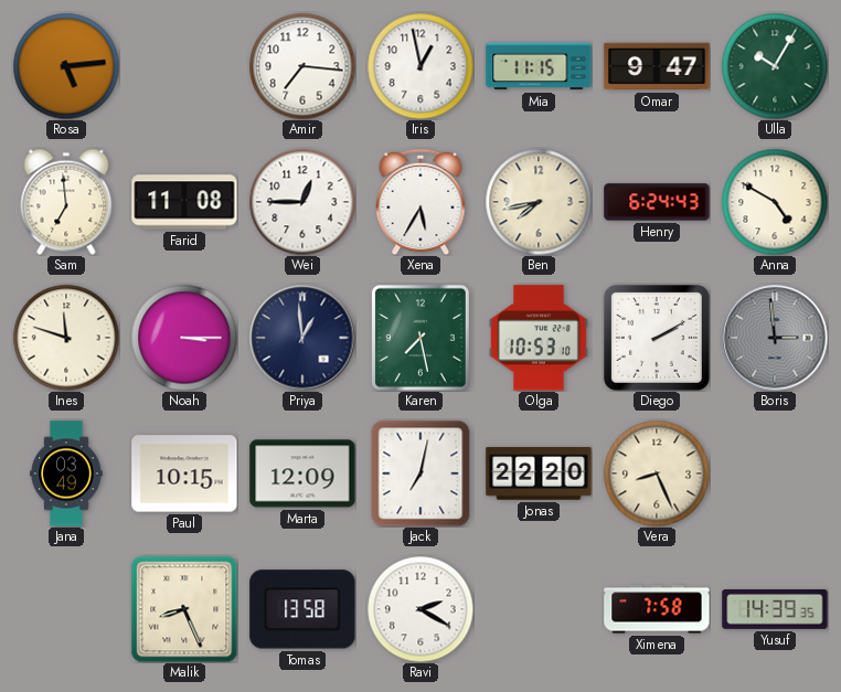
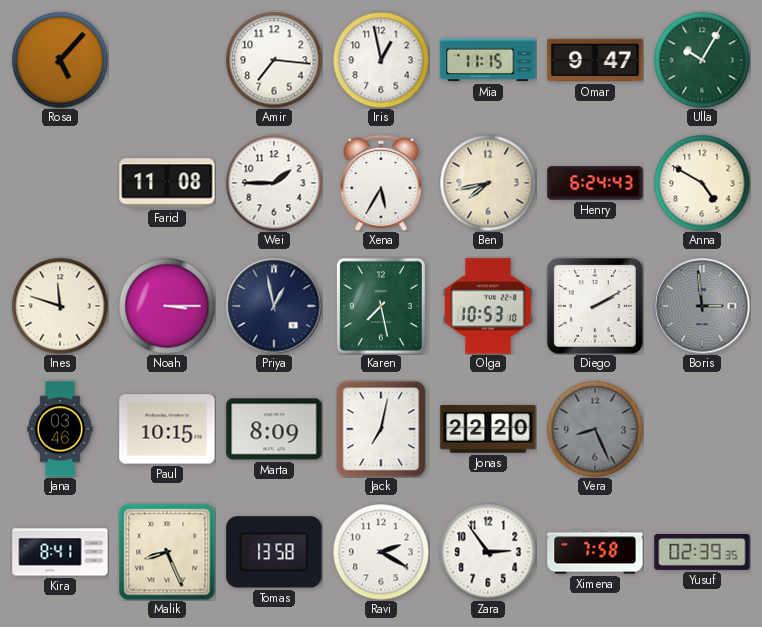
Rosa: 5:14 -> 5:07 (60, 60)
Sam: 6:59 -> none (66, 202)
Wei: 12:45 -> 1:45 (274, 183)
Priya: 12:59 -> 12:58 (274, 306)
Jana: 03:49 -> 03:46 (60, 429)
Marta: 12:09 -> 8:09 (274, 429)
Vera dial: cream -> grey (595, 429)
Kira: none -> 8:41 (60, 552)
Zara: none -> 2:54 (488, 552)
Yusuf: 14:39 -> 02:39 (702, 553)
